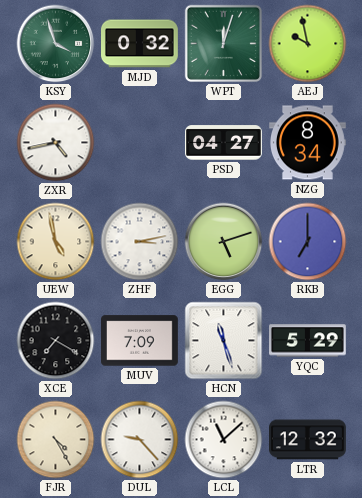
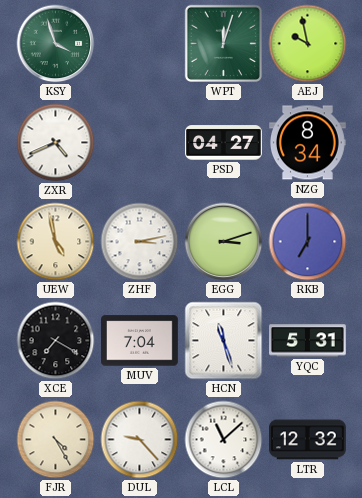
MJD: 0:32 -> none (140, 44)
ZXR: 4:43 -> 4:41 (56, 143)
EGG: 5:12 -> 3:12 (224, 242)
MUV: 7:09 -> 7:04 (140, 341)
YQC: 5:29 -> 5:31 (308, 341)
